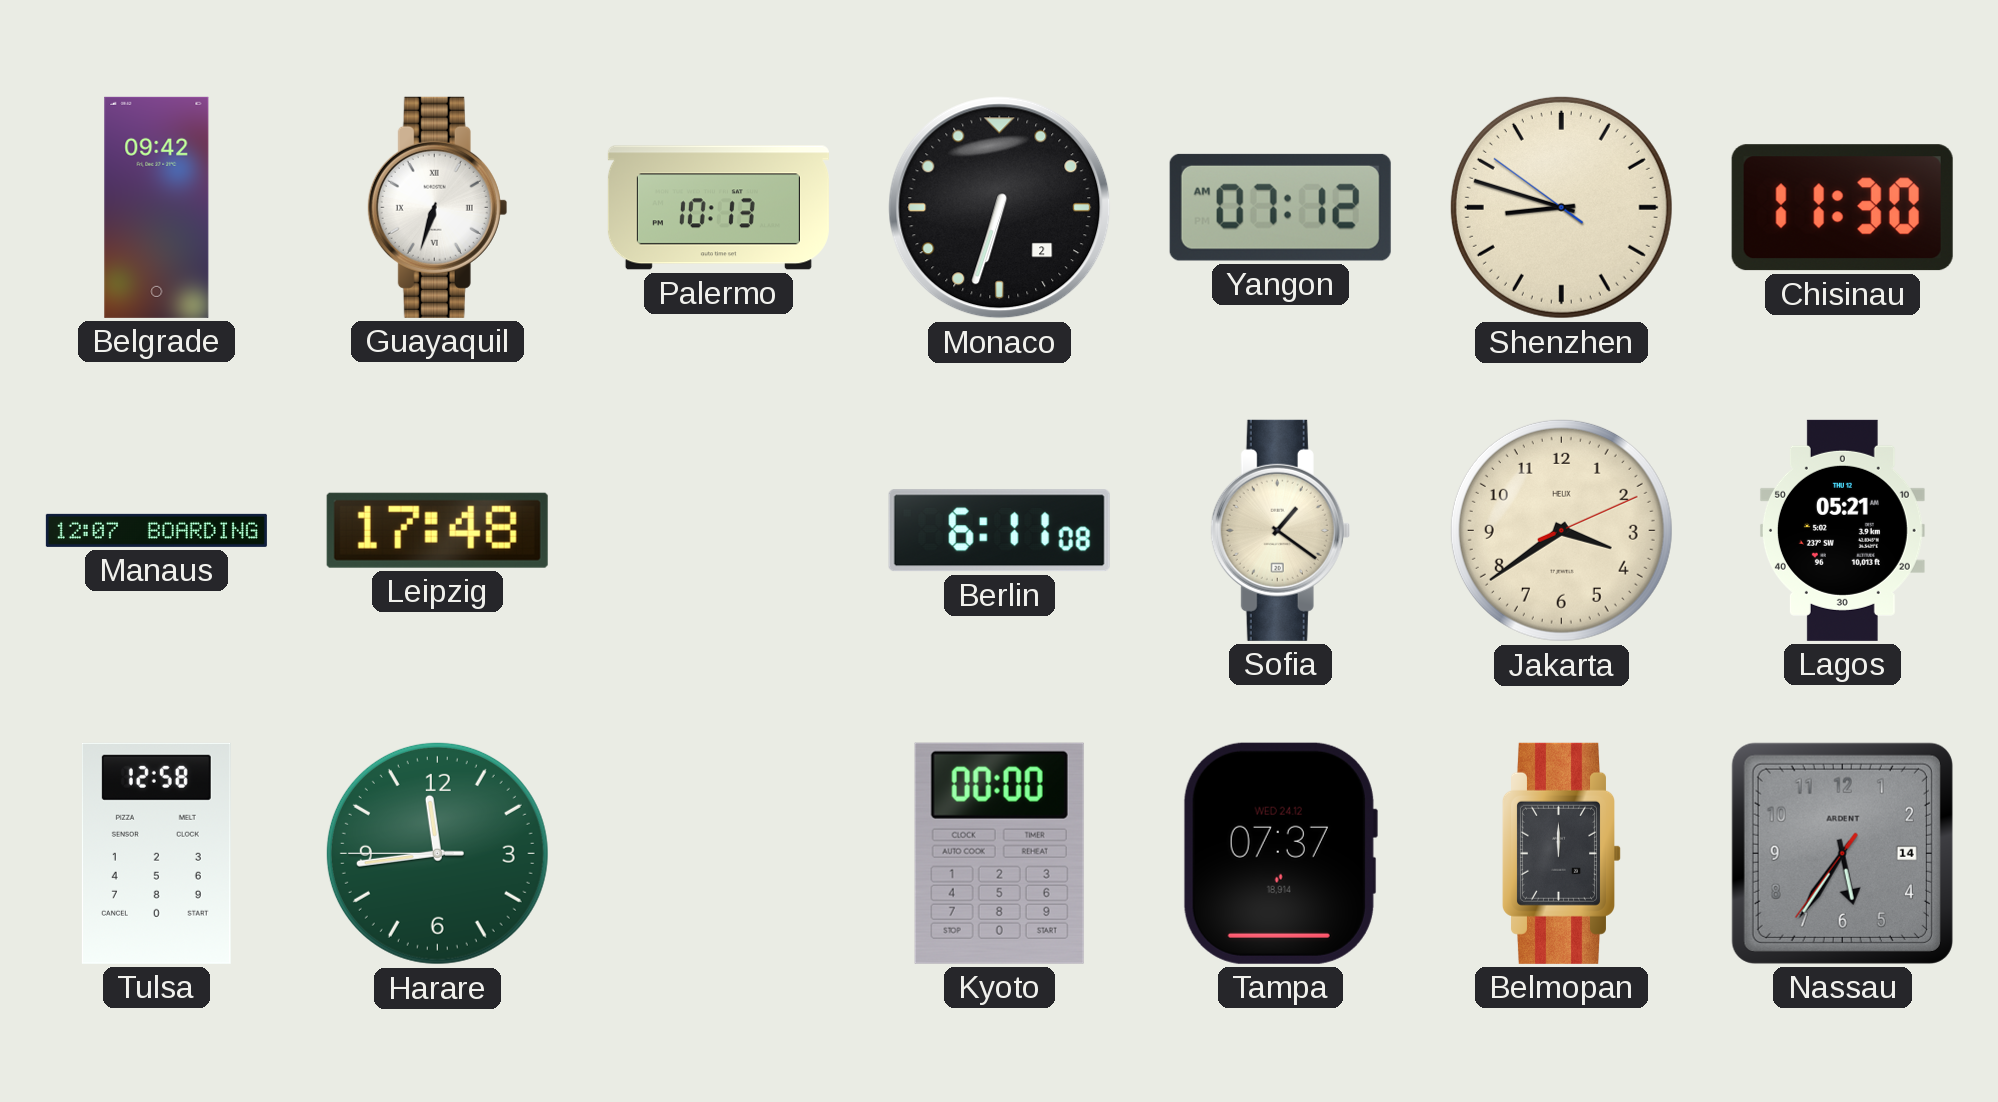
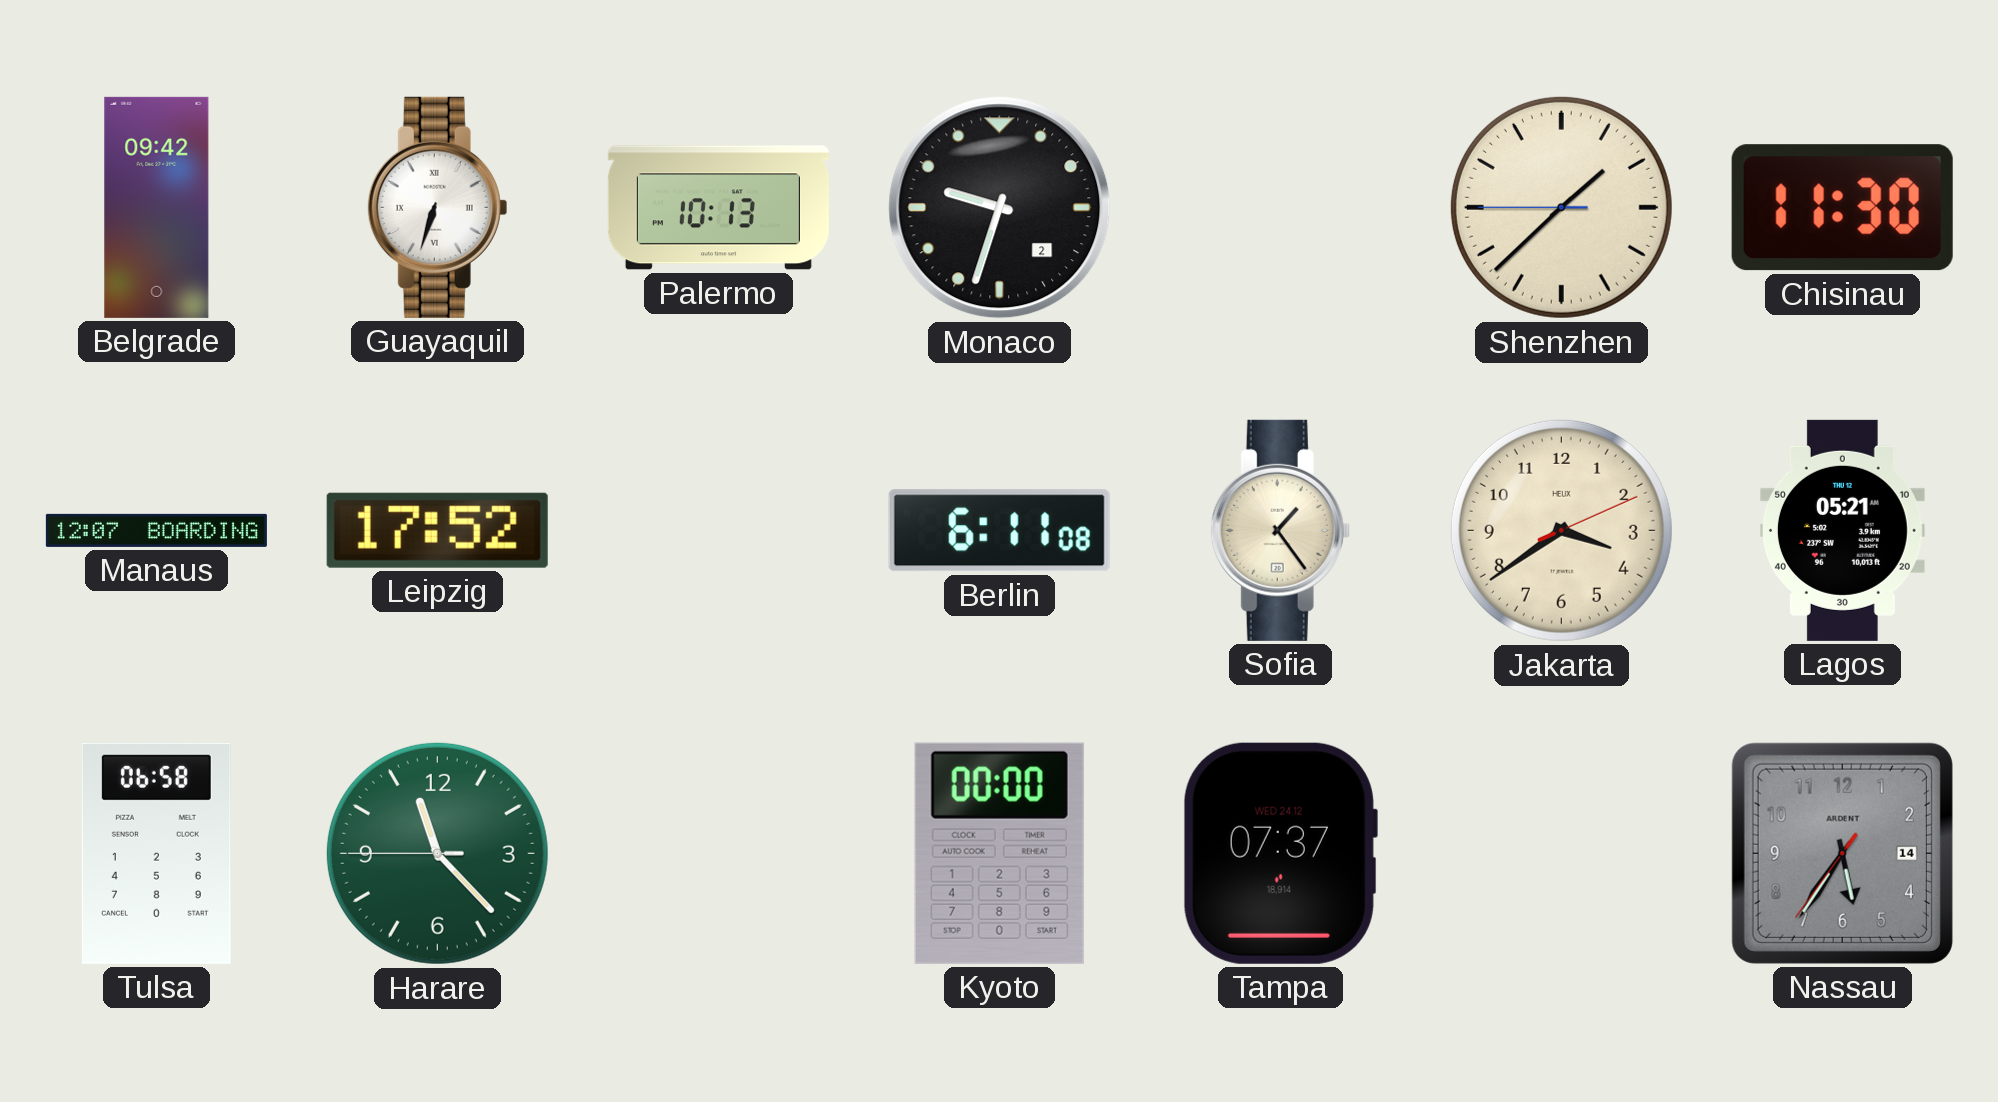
Monaco: 6:33 -> 9:33 (1000, 208)
Yangon: 07:12 -> none (1280, 207)
Shenzhen: 8:47 -> 1:37 (1561, 207)
Leipzig: 17:48 -> 17:52 (437, 530)
Sofia: 1:21 -> 1:24 (1281, 530)
Tulsa: 12:58 -> 06:58 (156, 853)
Harare: 11:43 -> 11:22 (437, 853)
Belmopan: 12:00 -> none (1561, 853)
